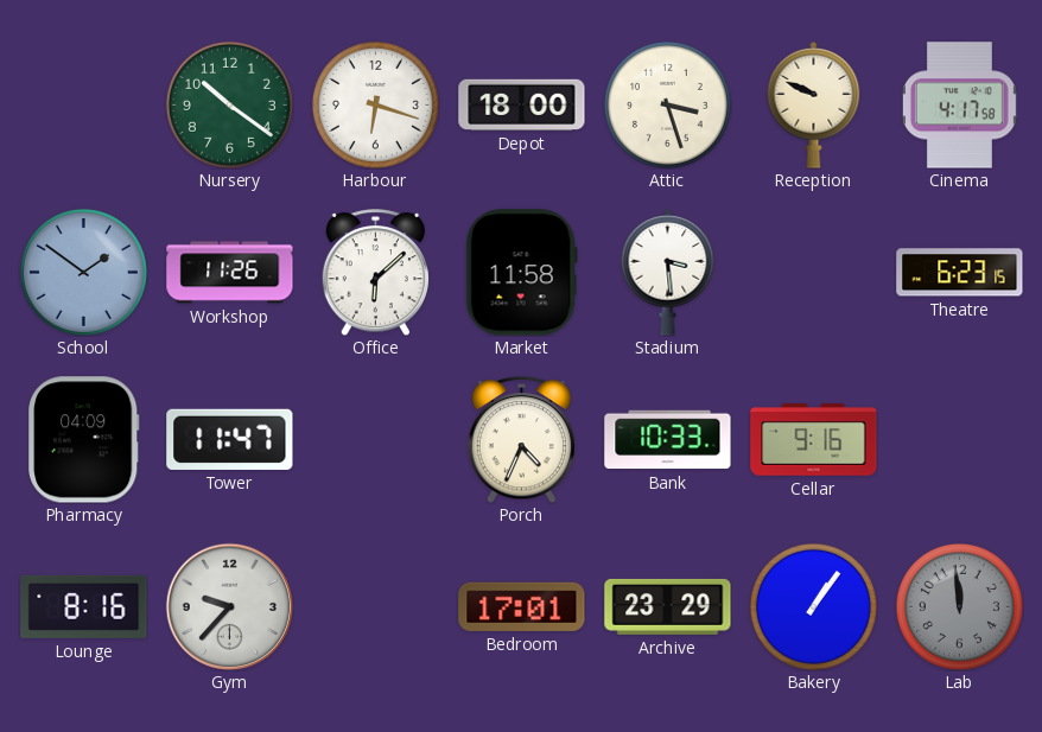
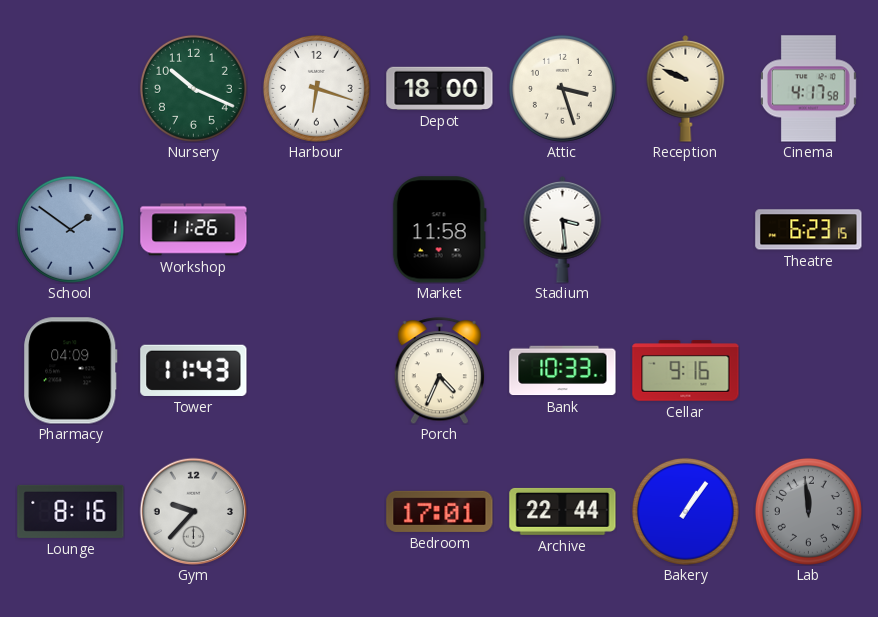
Nursery: 10:21 -> 10:19 (193, 88)
Office: 6:08 -> none (375, 273)
Tower: 11:47 -> 11:43 (194, 370)
Archive: 23:29 -> 22:44 (563, 511)
